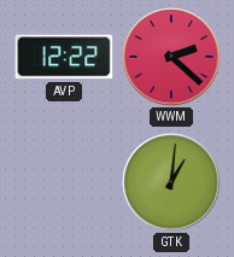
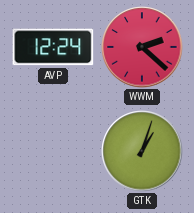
AVP: 12:22 -> 12:24 (53, 47)
GTK: 1:01 -> 1:03 (142, 151)
